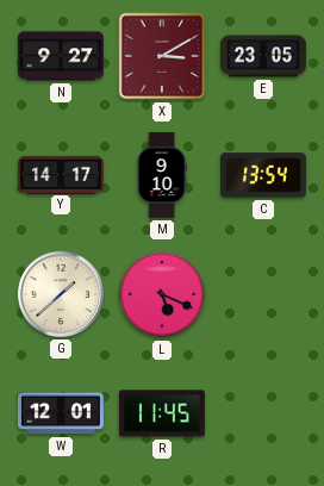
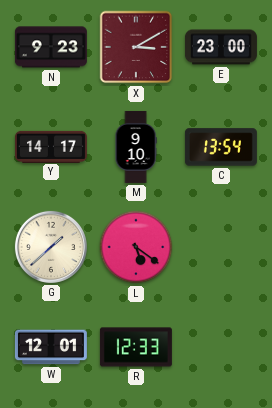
N: 9:27 -> 9:23 (51, 47)
E: 23:05 -> 23:00 (221, 47)
L: 5:19 -> 5:21 (136, 247)
R: 11:45 -> 12:33 (136, 347)
